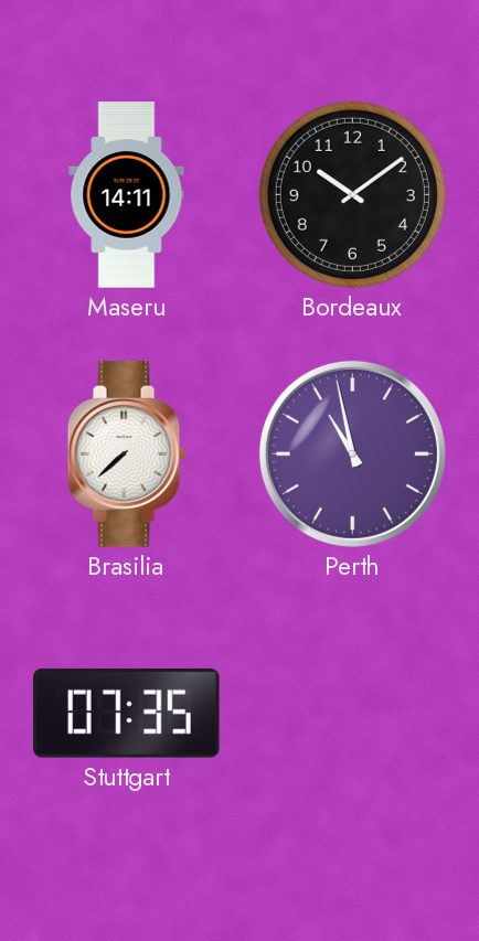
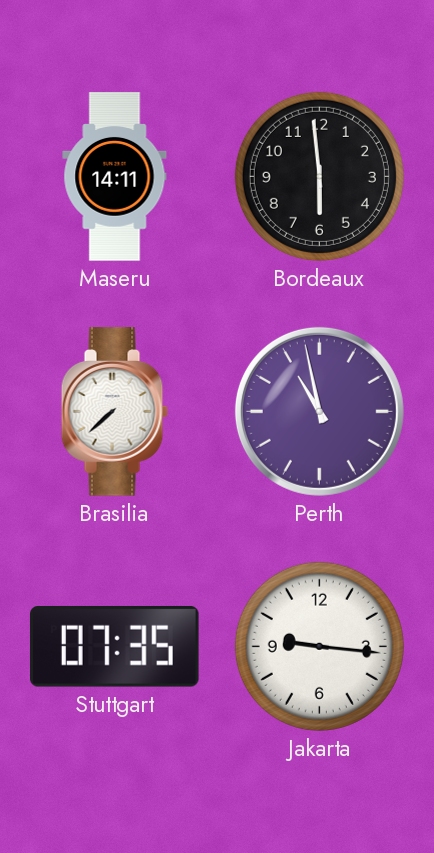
Bordeaux: 10:09 -> 5:59 (319, 176)
Jakarta: none -> 9:16 (319, 646)
